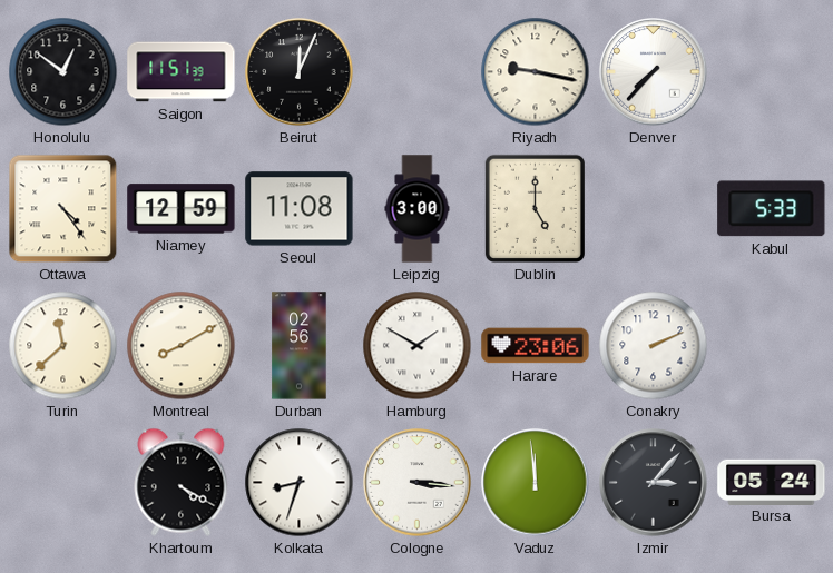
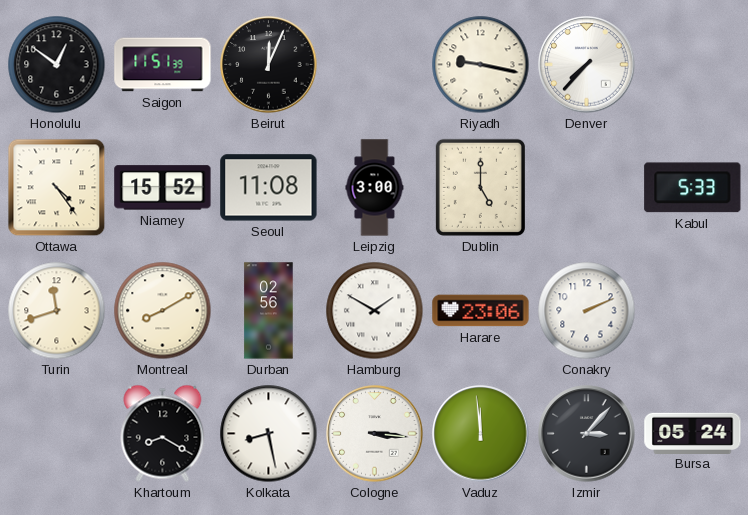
Niamey: 12:59 -> 15:52 (163, 188)
Turin: 11:38 -> 11:42 (57, 311)
Khartoum: 4:20 -> 8:20 (163, 433)
Kolkata: 8:33 -> 8:28 (269, 434)
